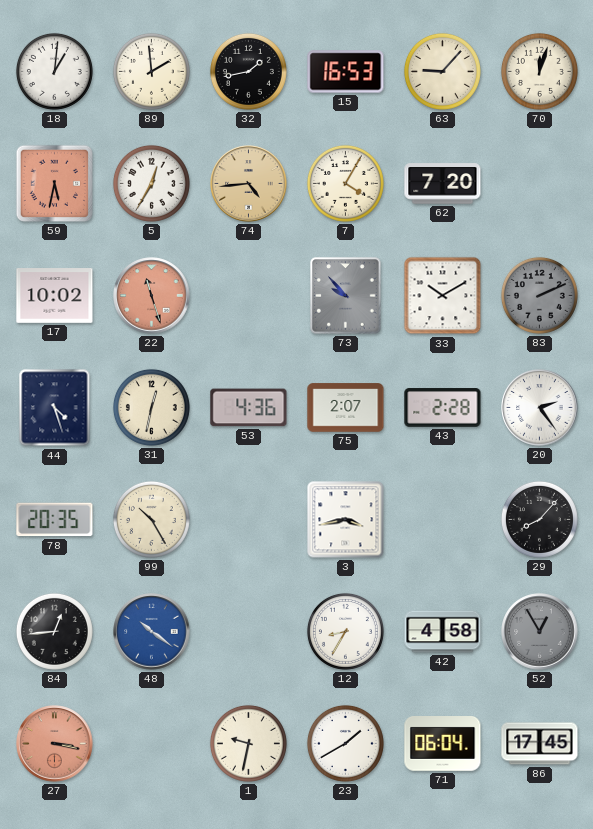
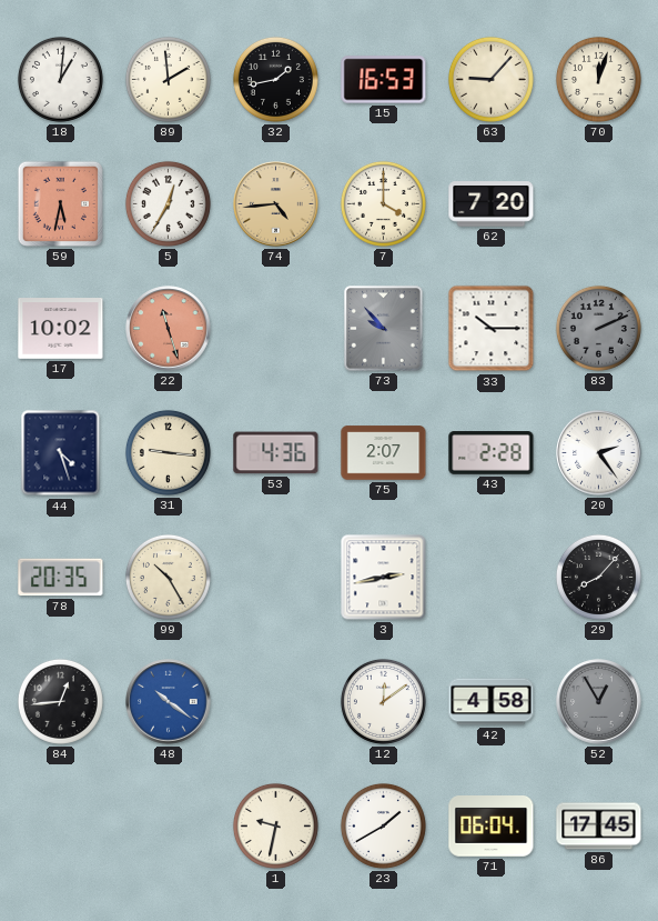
7: 4:05 -> 4:00 (383, 203)
33: 10:10 -> 10:15 (492, 329)
31: 12:32 -> 9:16 (168, 452)
3: 3:43 -> 2:43 (384, 578)
12: 8:35 -> 12:09 (383, 701)
27: 3:17 -> none (55, 744)
